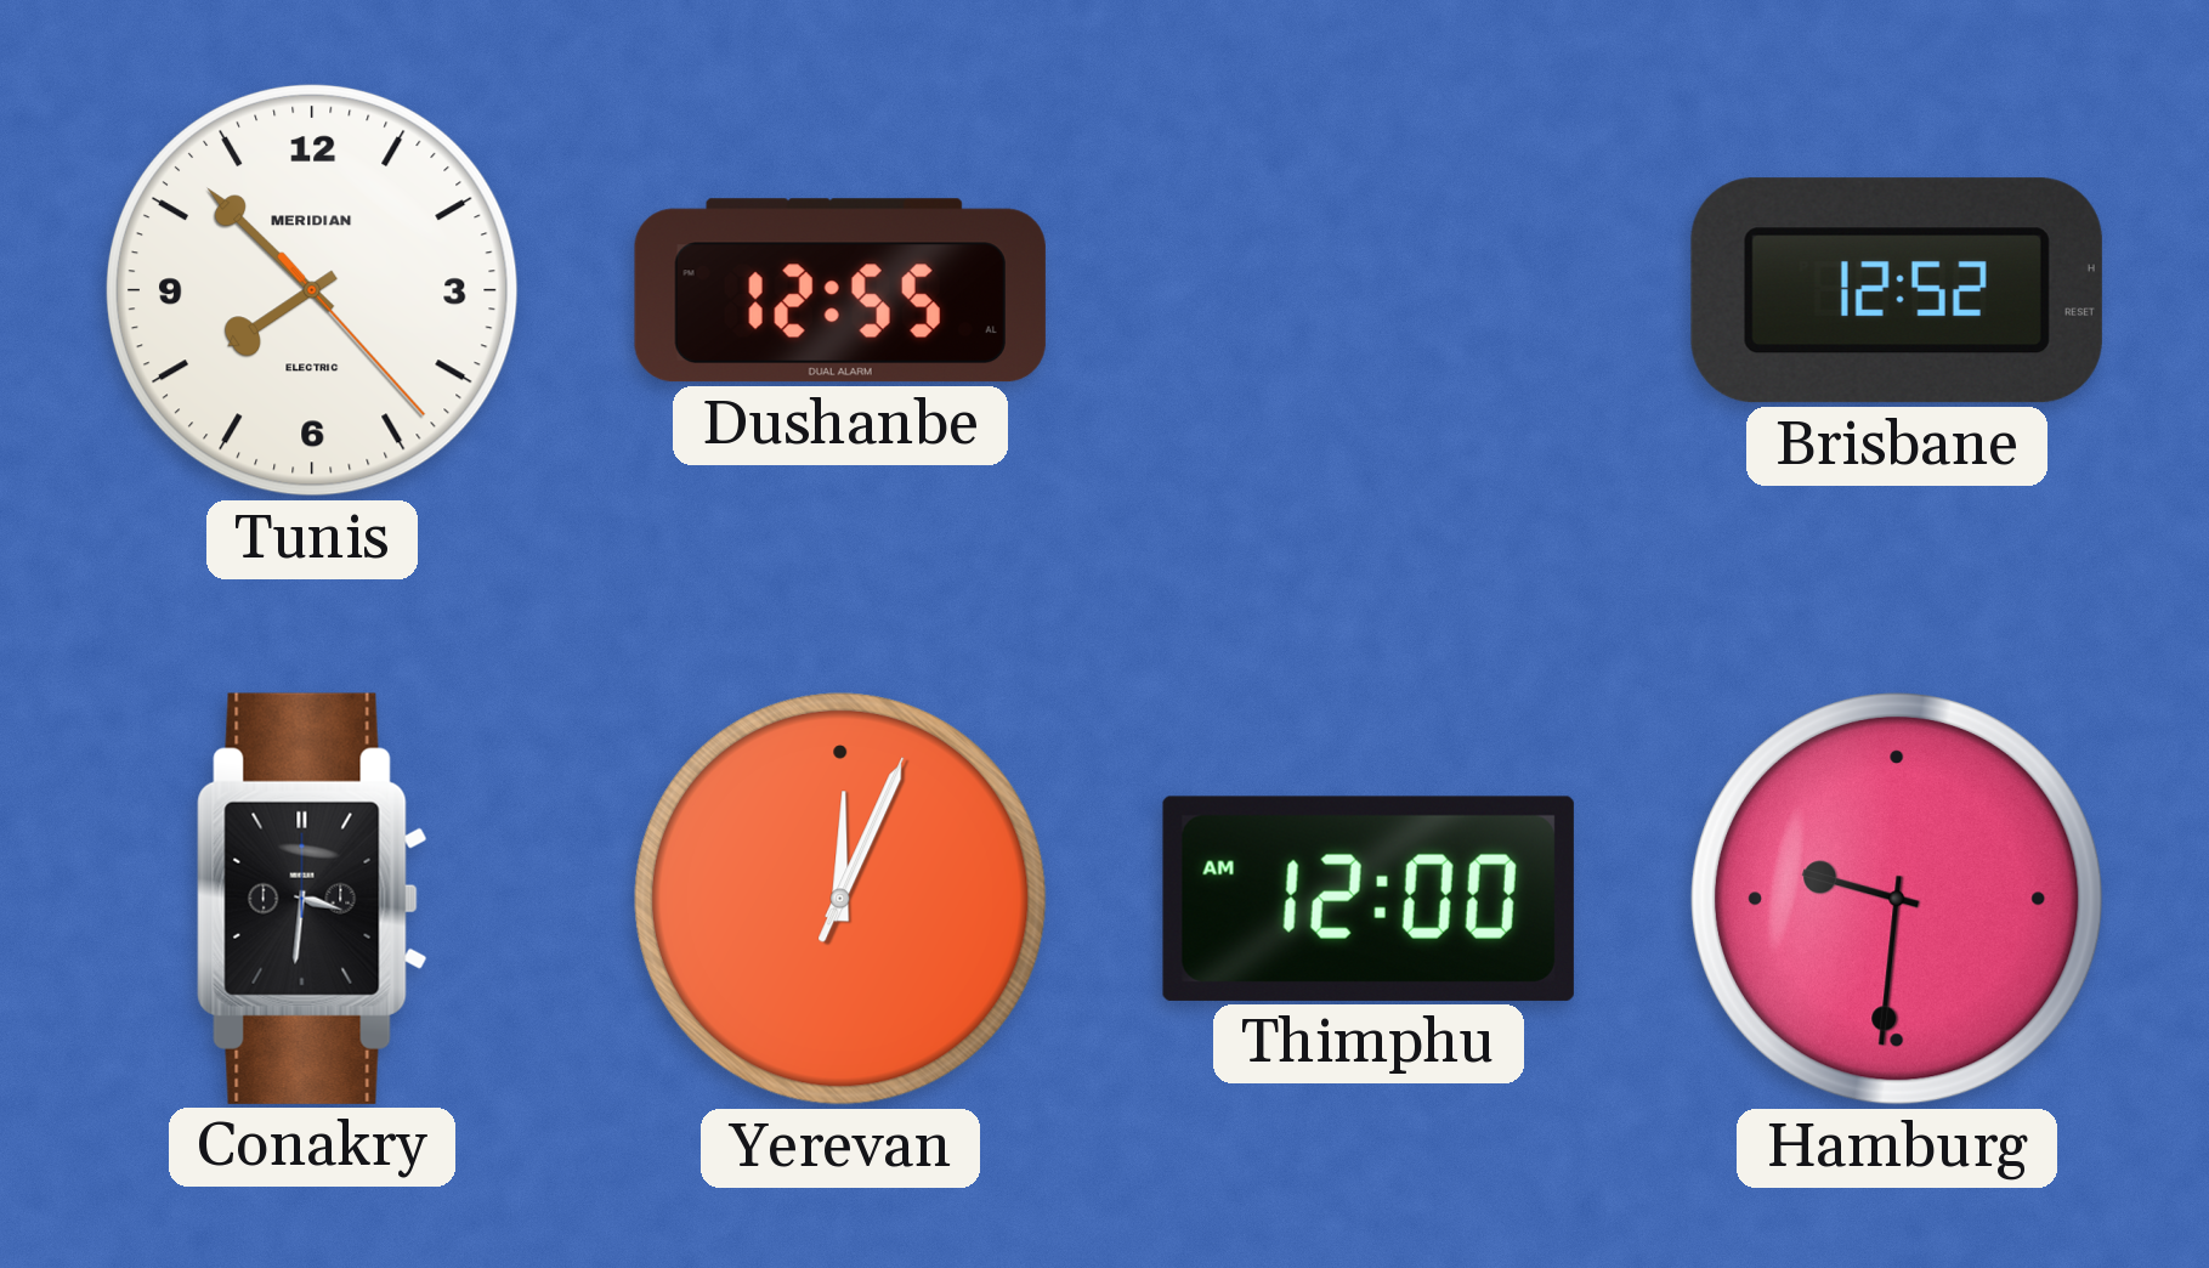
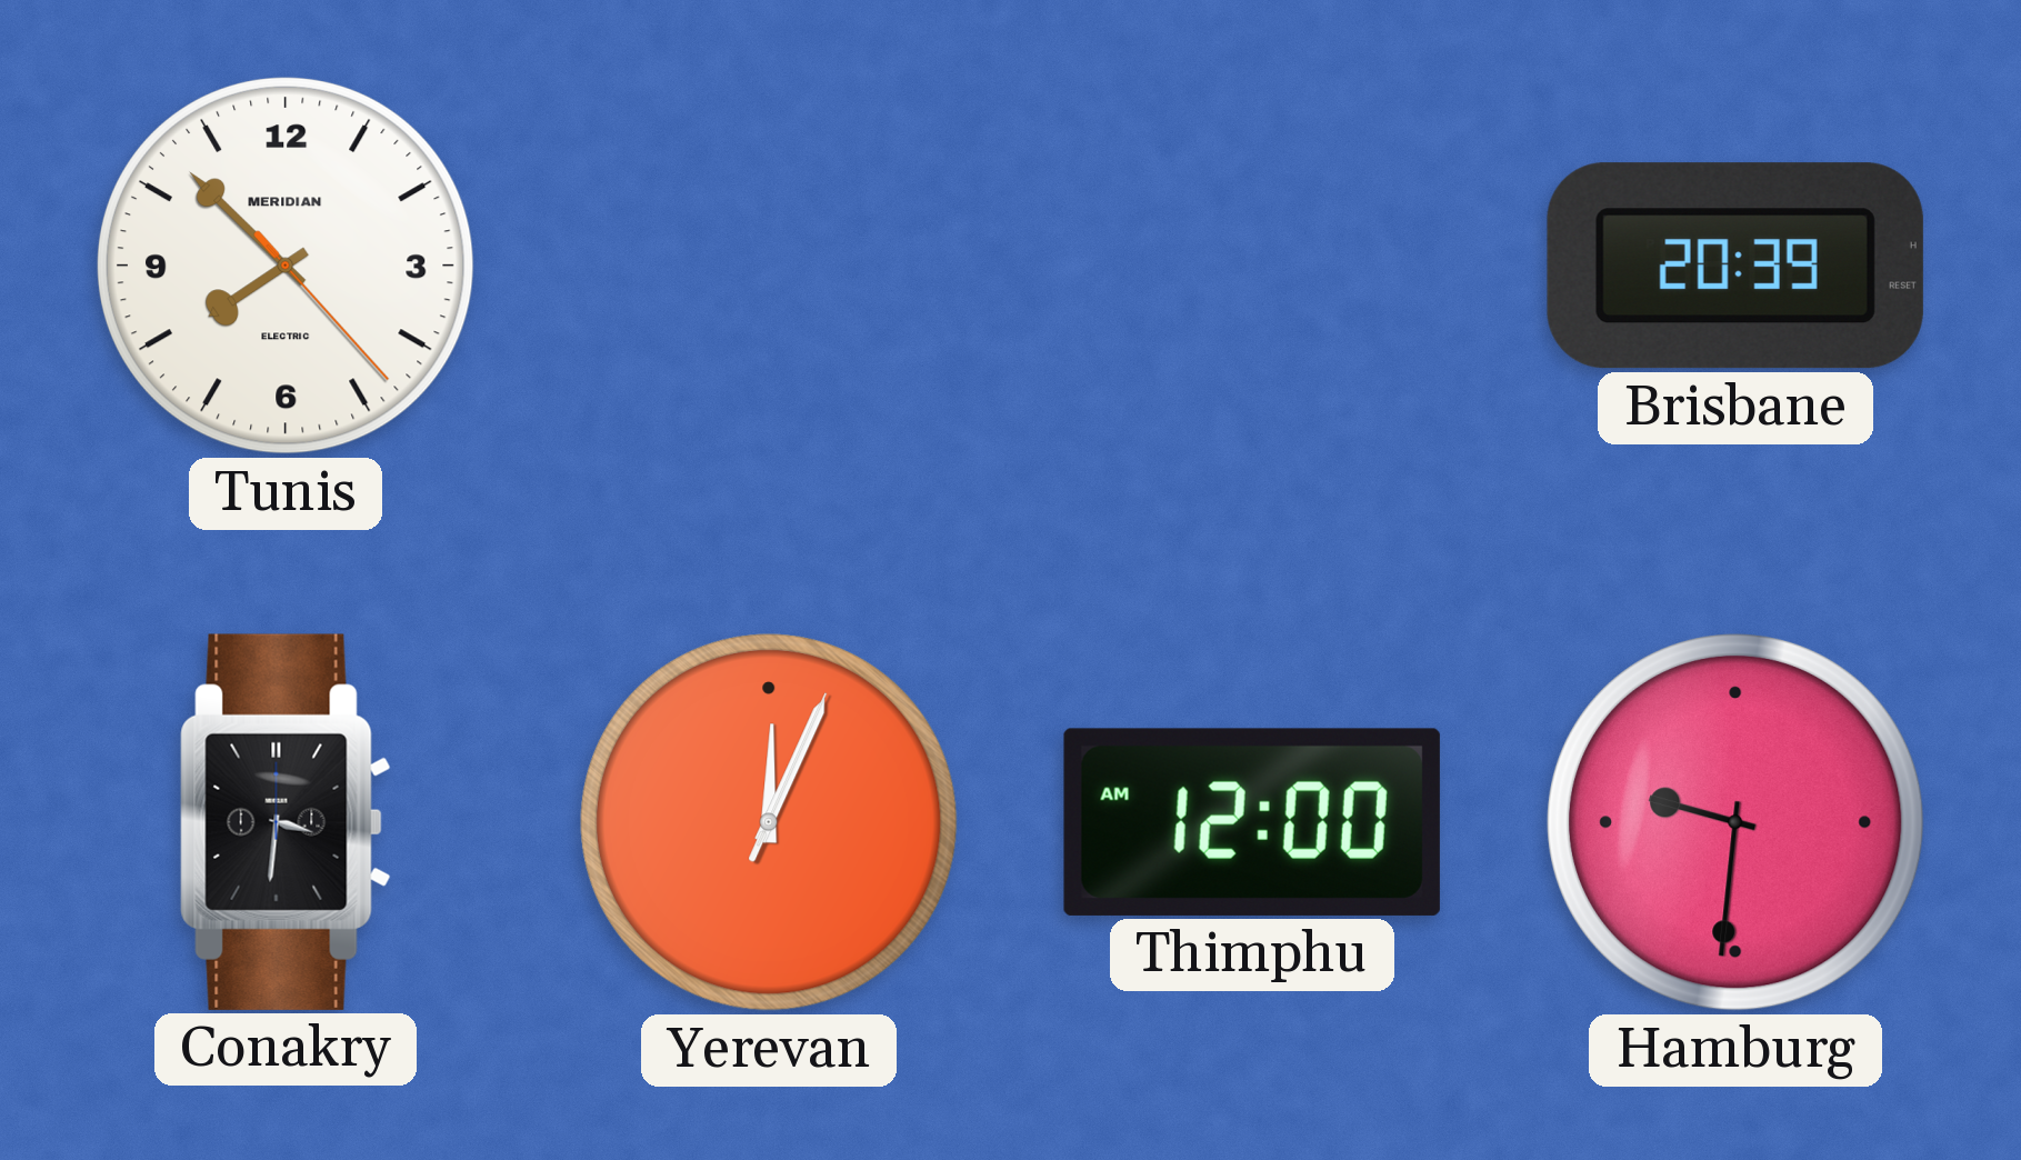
Dushanbe: 12:55 -> none (840, 290)
Brisbane: 12:52 -> 20:39 (1735, 266)
